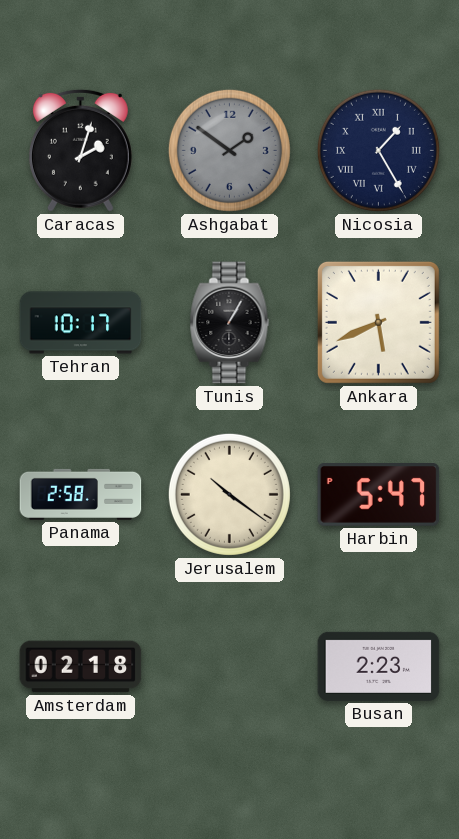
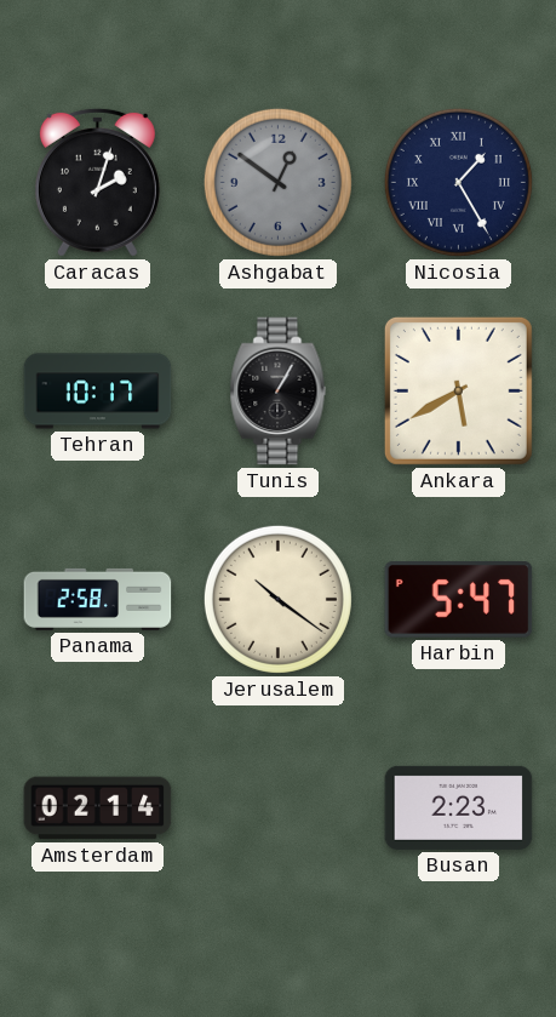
Ashgabat: 1:51 -> 12:51 (277, 182)
Ankara: 5:41 -> 5:40 (458, 390)
Amsterdam: 02:18 -> 02:14 (98, 809)
